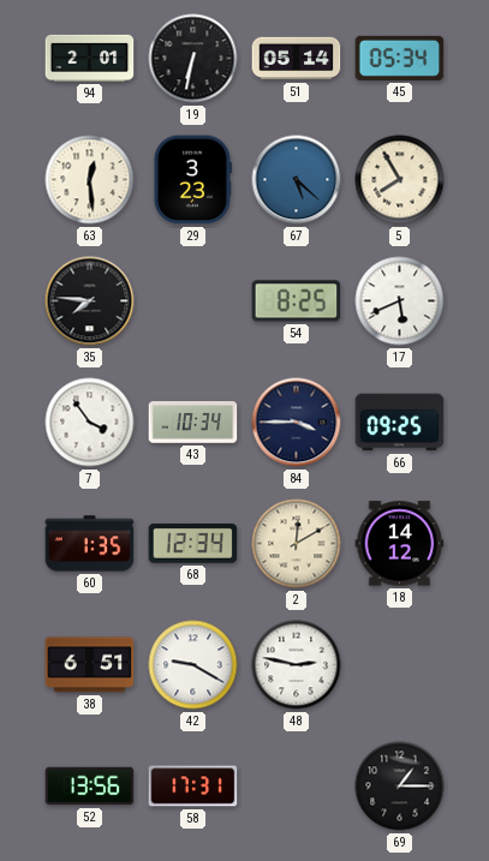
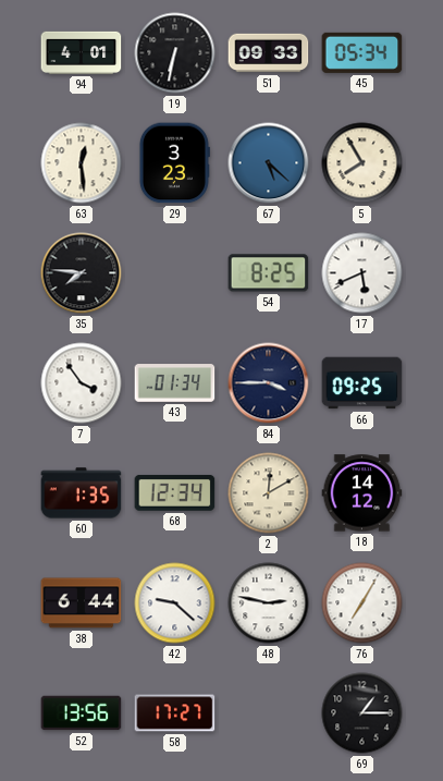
94: 2:01 -> 4:01 (82, 52)
51: 05:14 -> 09:33 (269, 53)
43: 10:34 -> 01:34 (175, 383)
38: 6:51 -> 6:44 (82, 603)
42: 9:20 -> 9:22 (175, 603)
76: none -> 7:05 (362, 603)
58: 17:31 -> 17:27 (175, 713)
